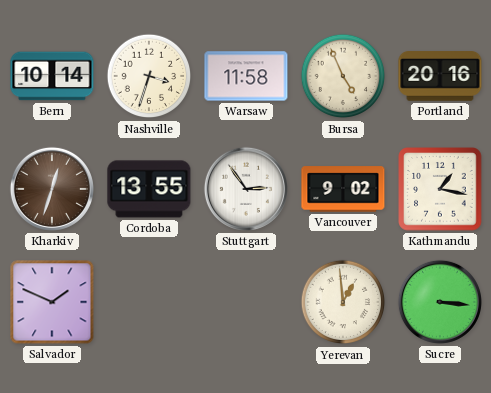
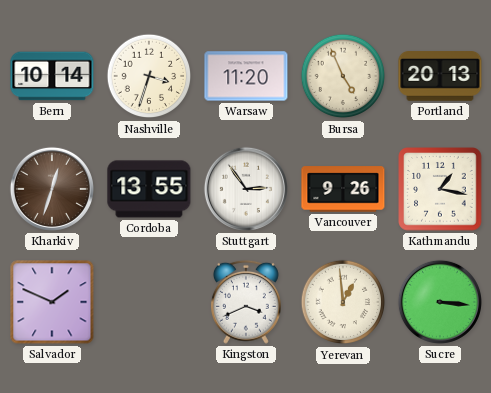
Warsaw: 11:58 -> 11:20 (246, 76)
Portland: 20:16 -> 20:13 (440, 76)
Vancouver: 9:02 -> 9:26 (343, 189)
Kingston: none -> 3:41 (246, 302)
